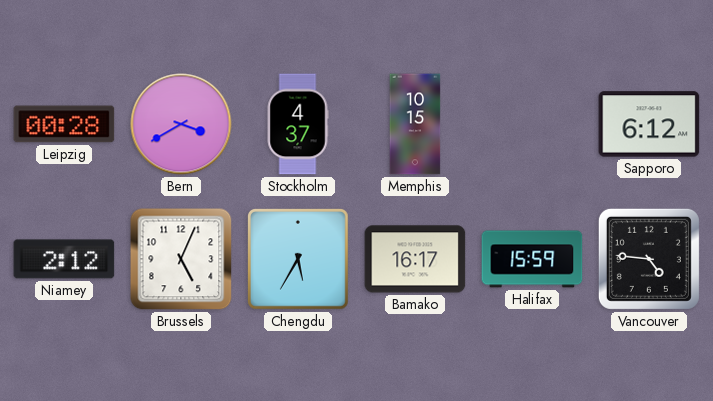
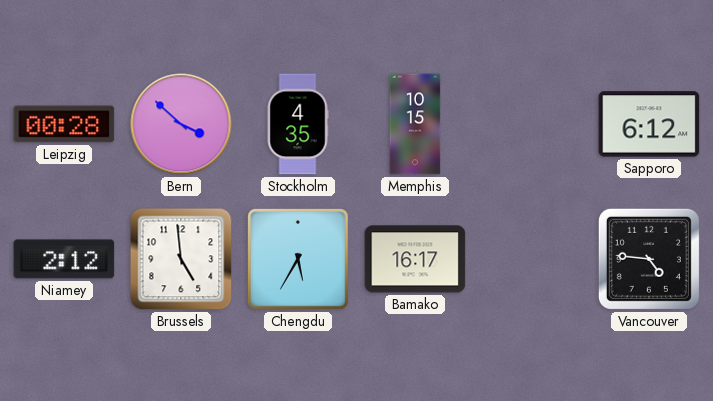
Bern: 3:40 -> 3:52 (181, 124)
Stockholm: 4:37 -> 4:35 (298, 124)
Brussels: 5:04 -> 4:59 (181, 259)
Halifax: 15:59 -> none (532, 259)
